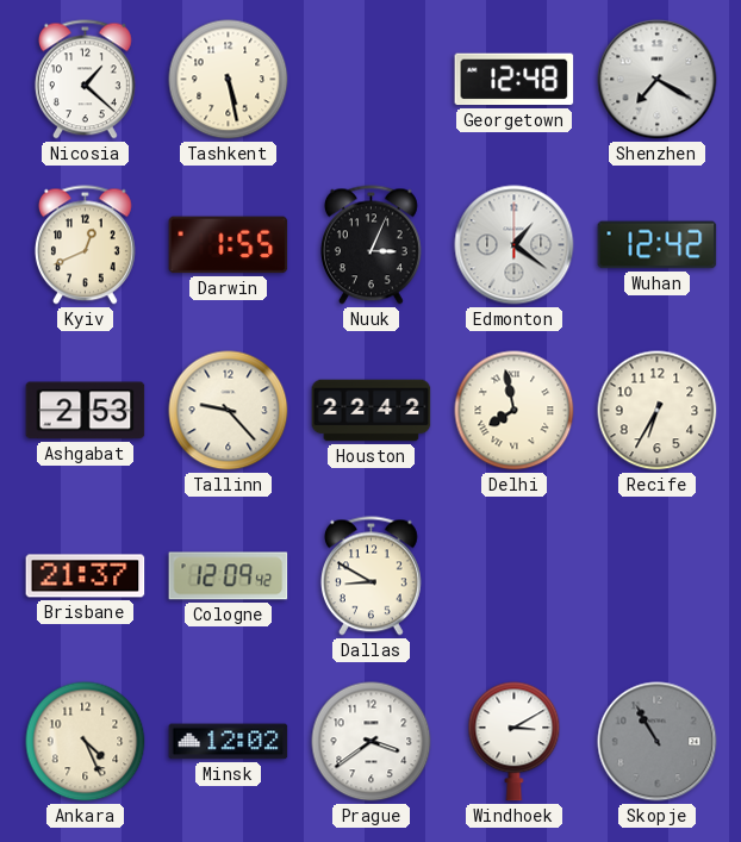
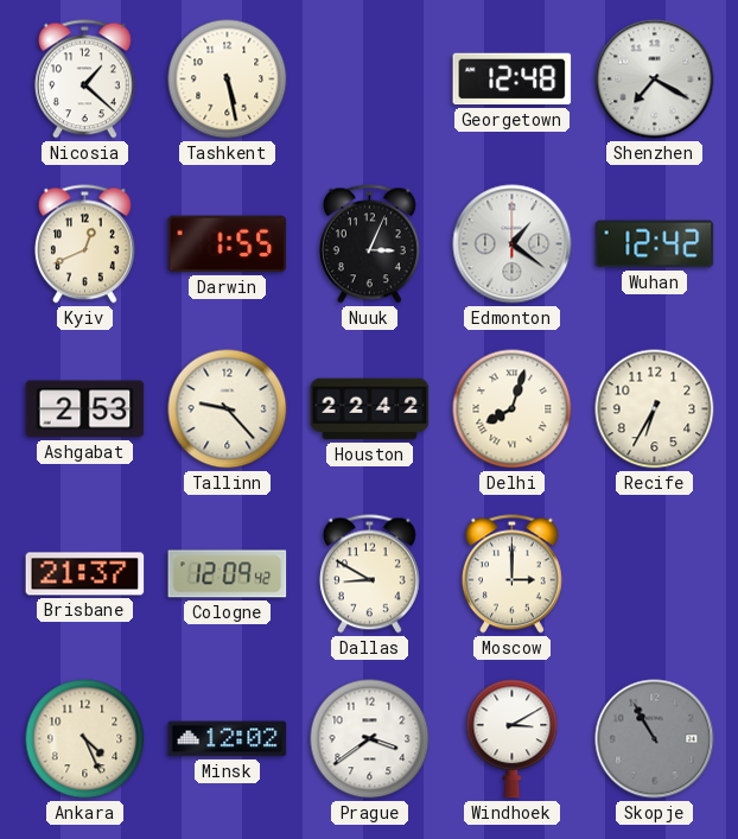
Delhi: 7:58 -> 8:03 (513, 409)
Moscow: none -> 3:00 (511, 574)
